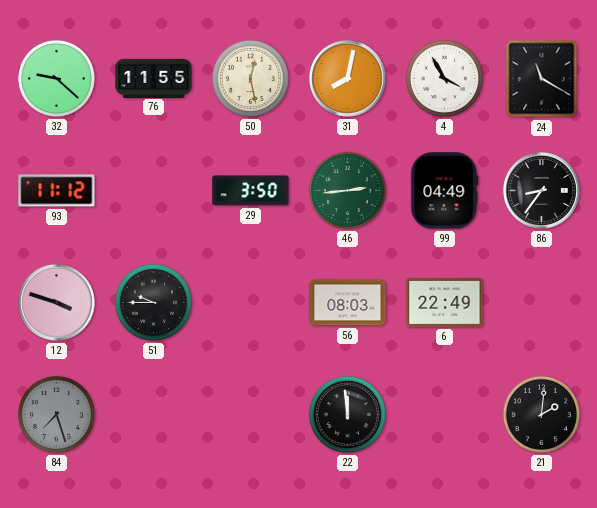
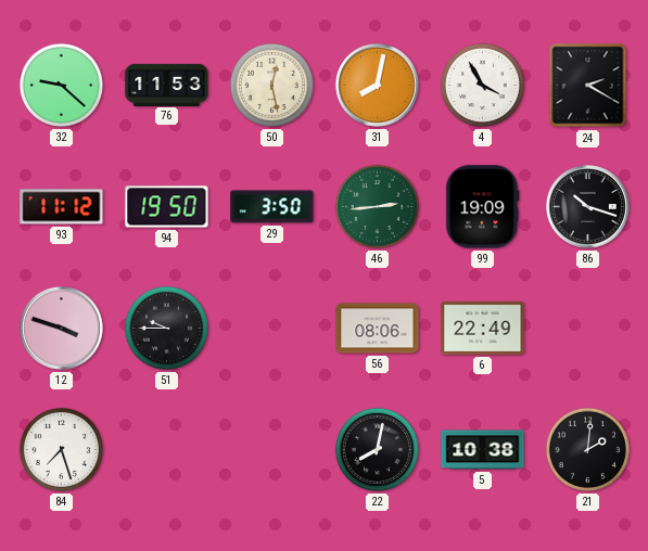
76: 11:55 -> 11:53 (167, 85)
24: 11:20 -> 2:20 (588, 86)
94: none -> 19:50 (167, 207)
99: 04:49 -> 19:09 (483, 207)
86: 8:36 -> 10:18 (588, 207)
56: 08:03 -> 08:06 (378, 329)
84 dial: grey -> white (61, 449)
22: 11:59 -> 8:02 (377, 449)
5: none -> 10:38 (483, 450)
